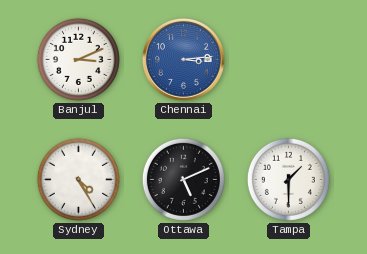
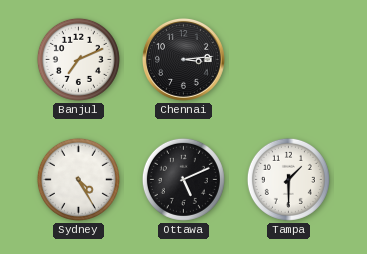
Banjul: 3:11 -> 7:11 (78, 59)
Chennai dial: blue -> black (184, 60)
